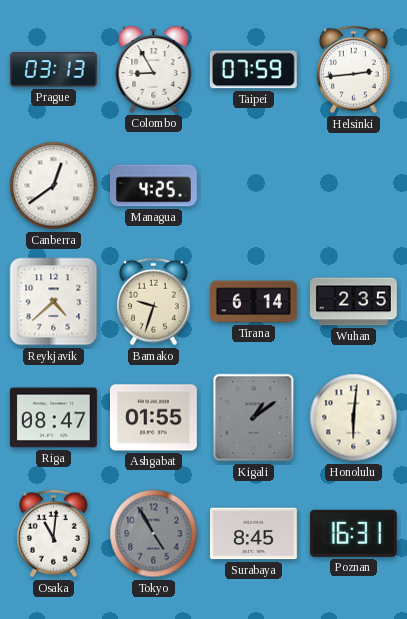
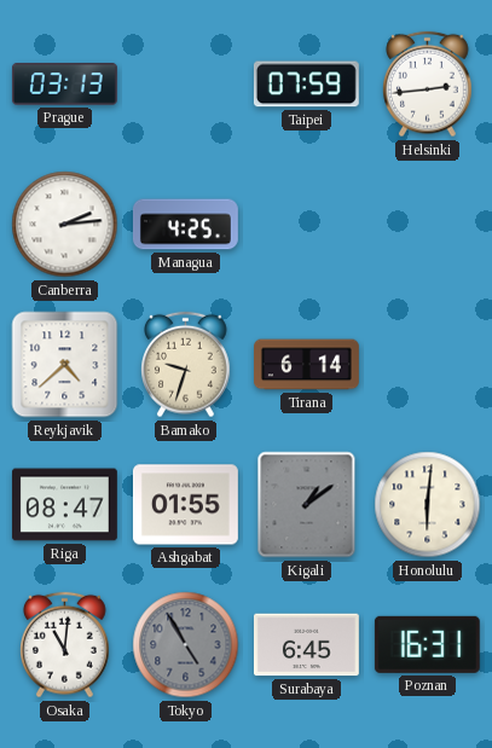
Colombo: 8:55 -> none (154, 69)
Canberra: 12:39 -> 2:14 (65, 225)
Wuhan: 2:35 -> none (353, 302)
Surabaya: 8:45 -> 6:45 (306, 645)
